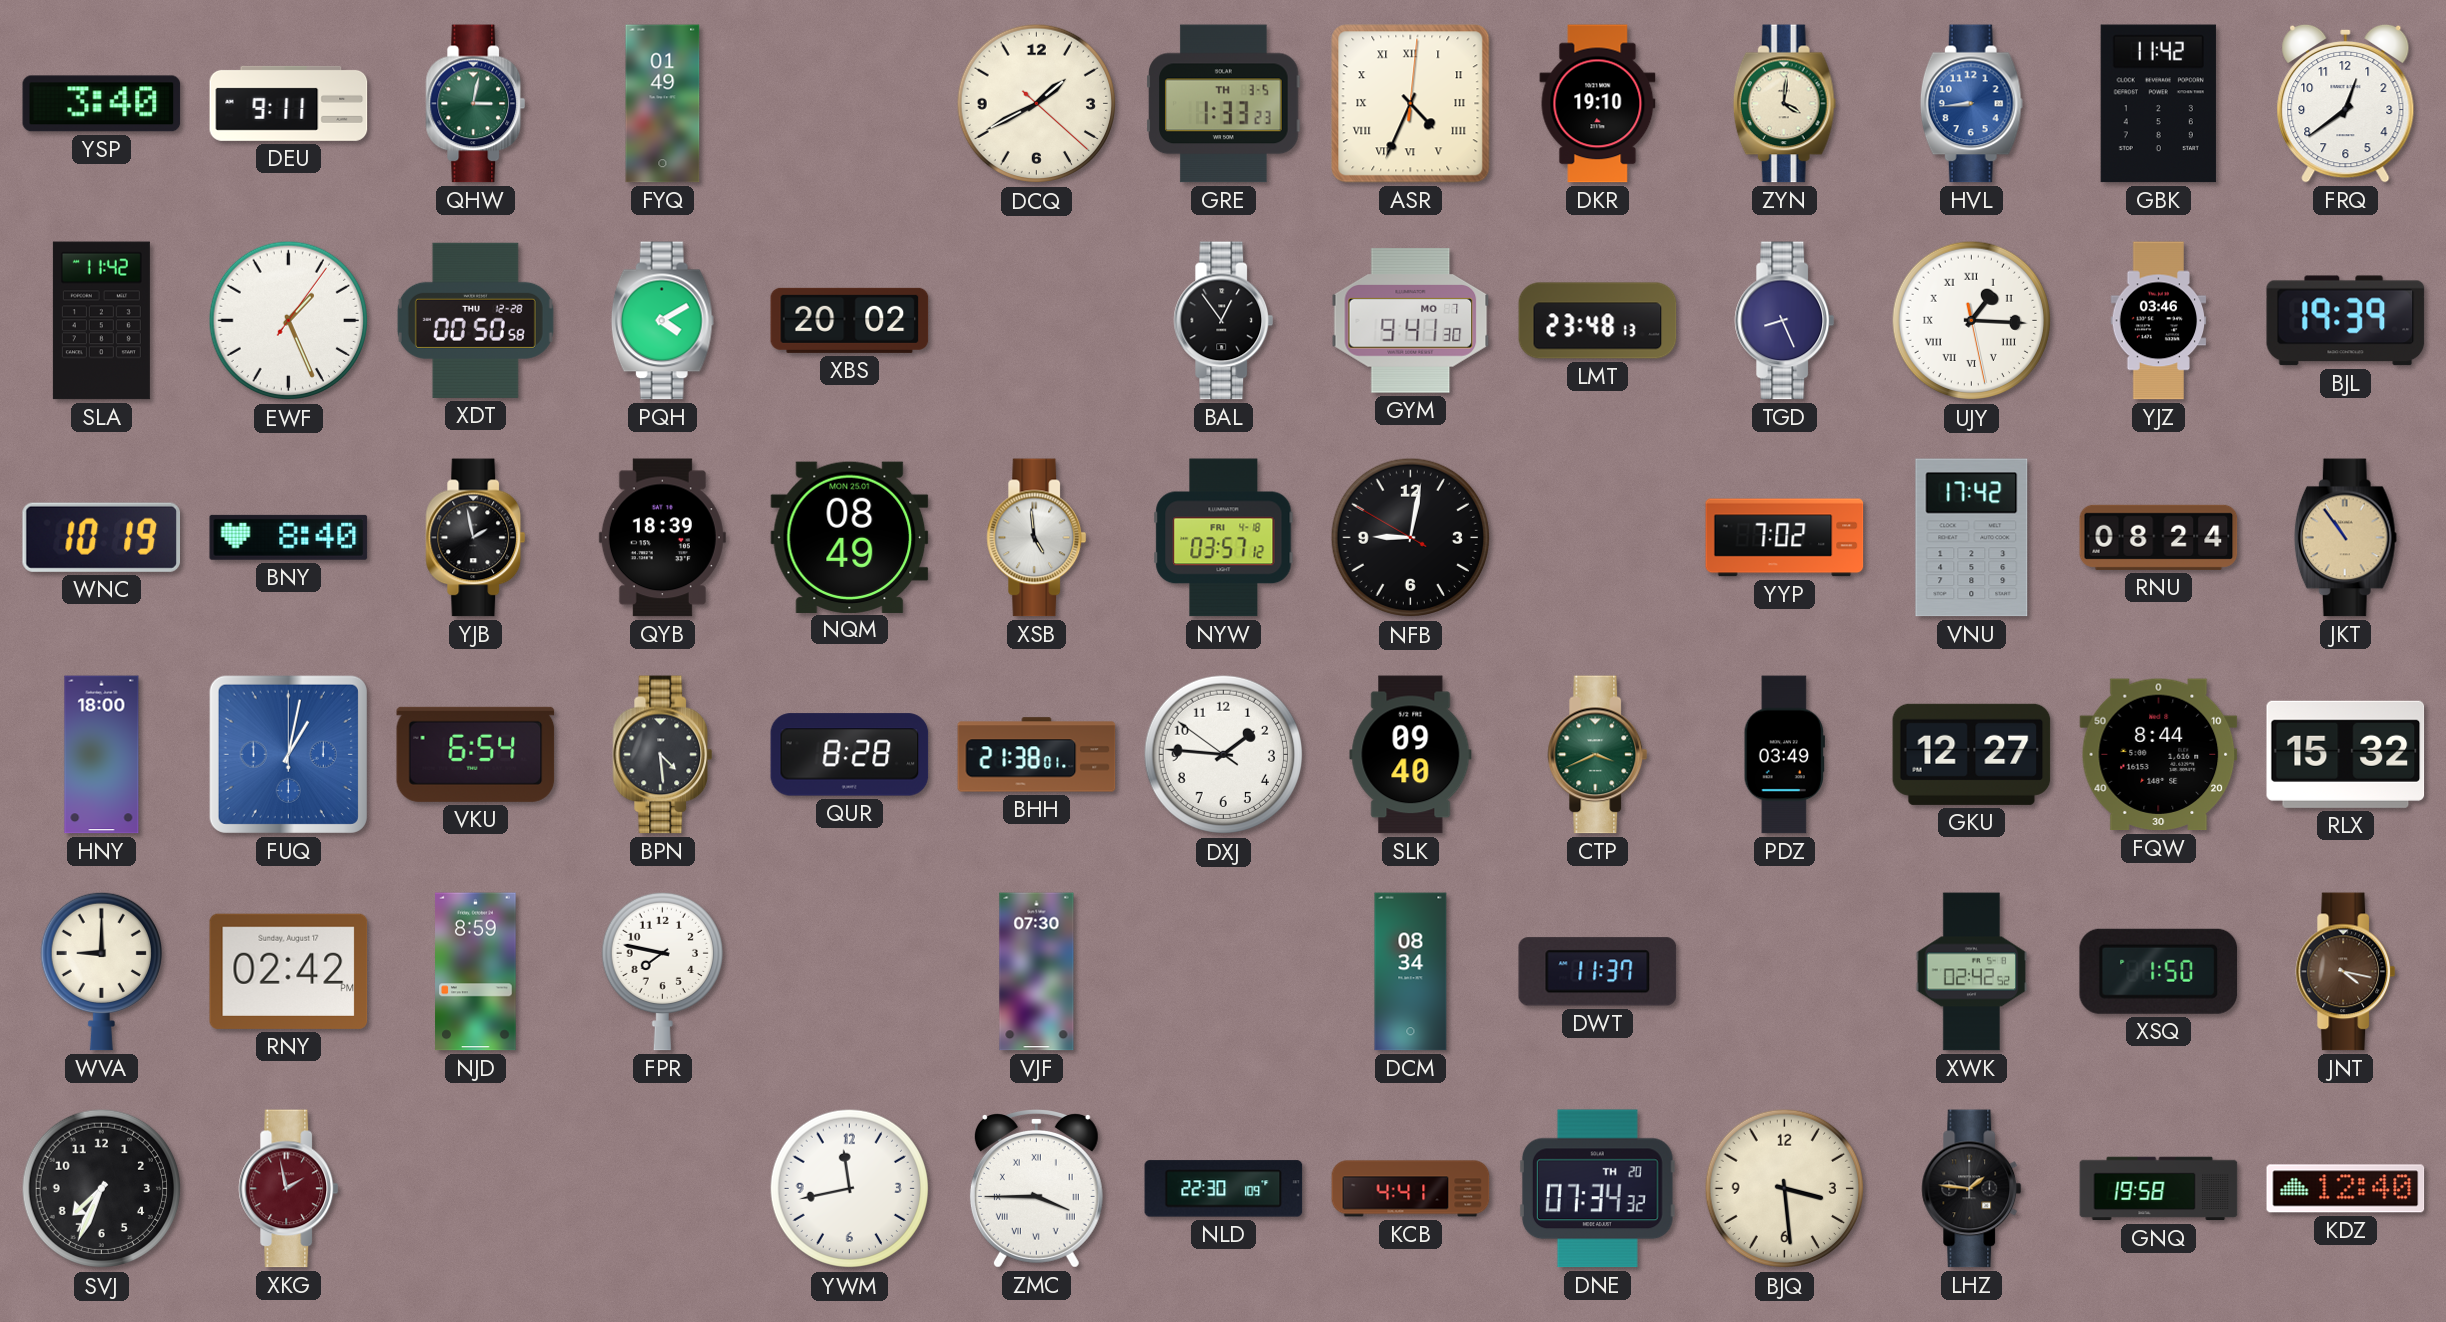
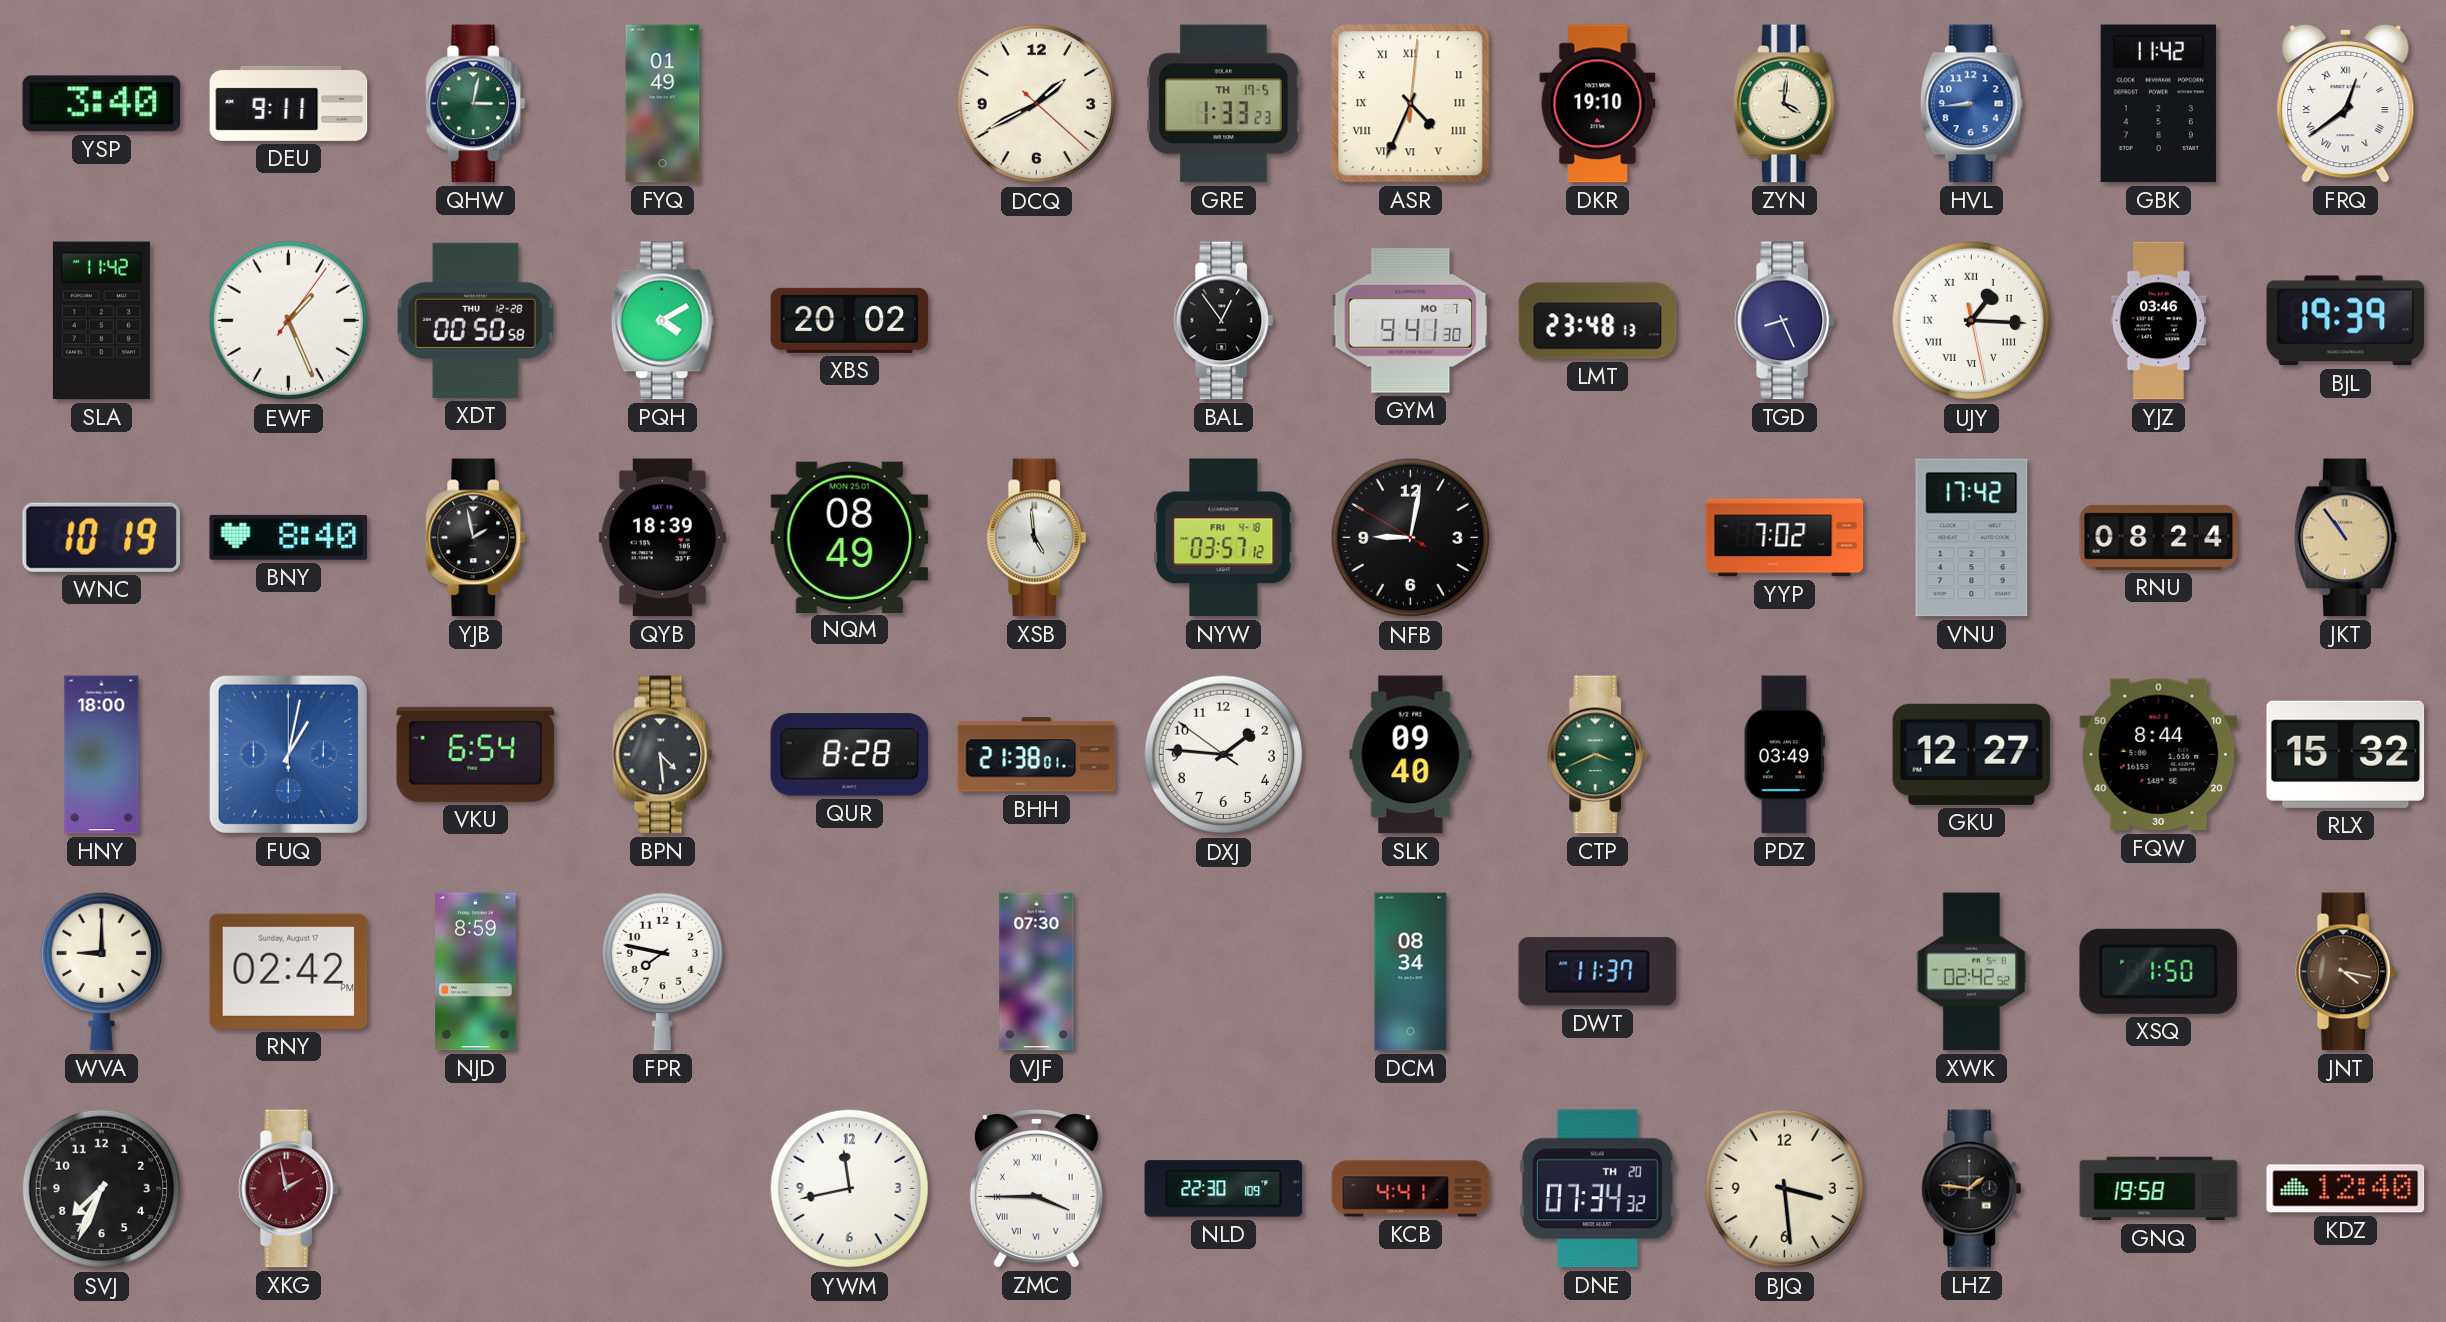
GRE date: TH 3-5 -> TH 17-5 (1224, 104)
FRQ numerals: Arabic -> Roman (2346, 103)
